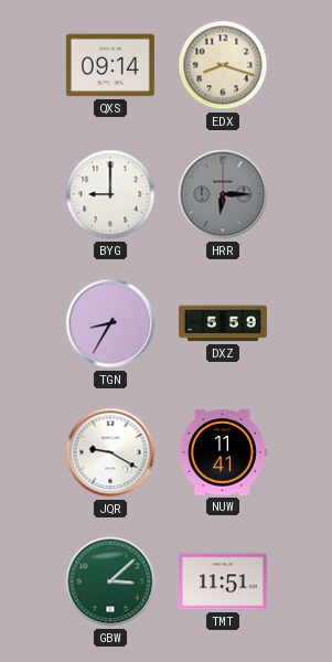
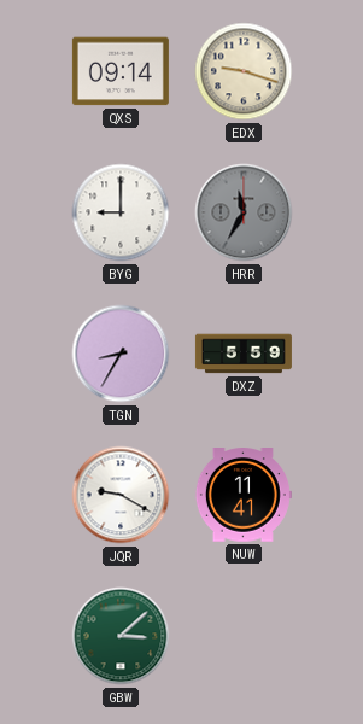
EDX: 8:18 -> 9:18 (244, 71)
HRR: 6:15 -> 11:35 (244, 212)
TMT: 11:51 -> none (223, 581)
